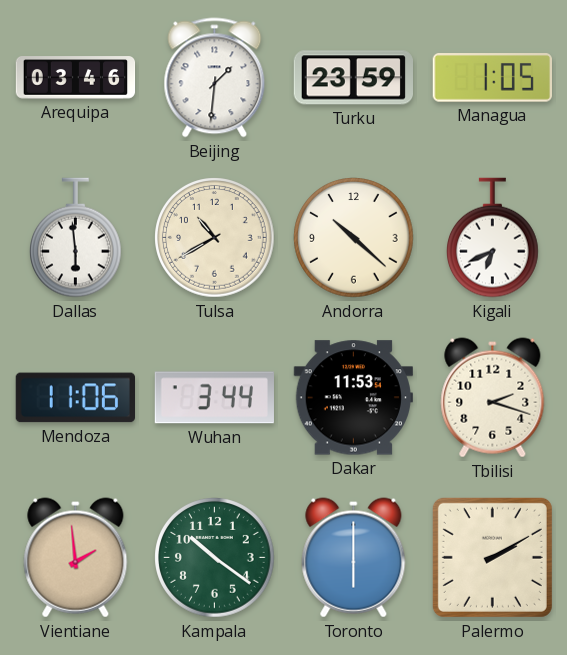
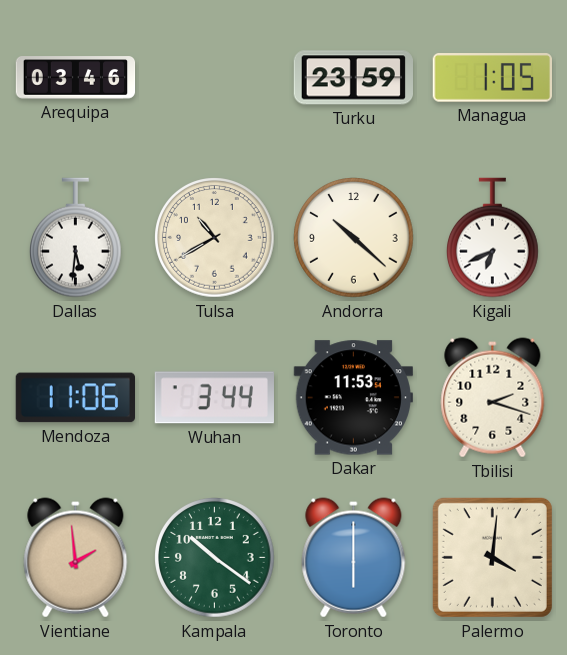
Beijing: 1:31 -> none (215, 78)
Dallas: 5:59 -> 5:31 (76, 238)
Palermo: 2:10 -> 4:01 (492, 557)
